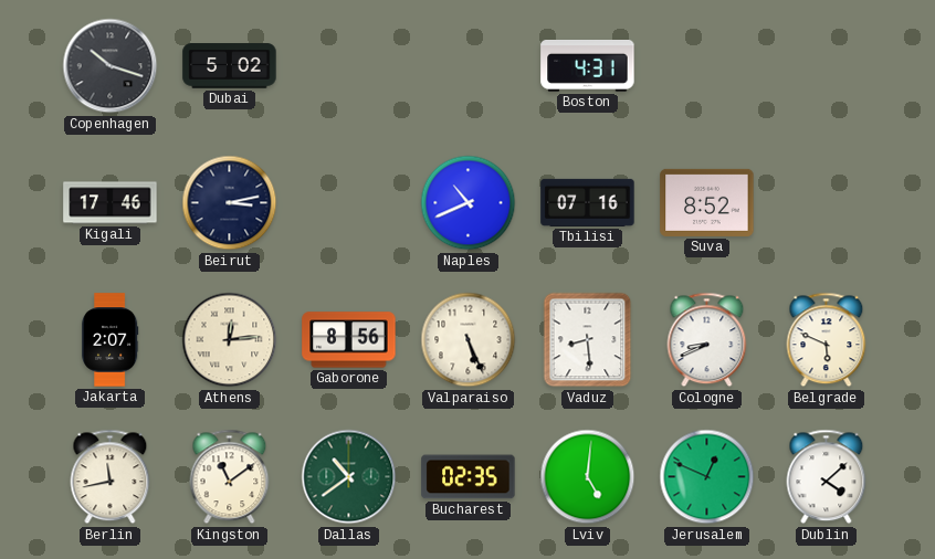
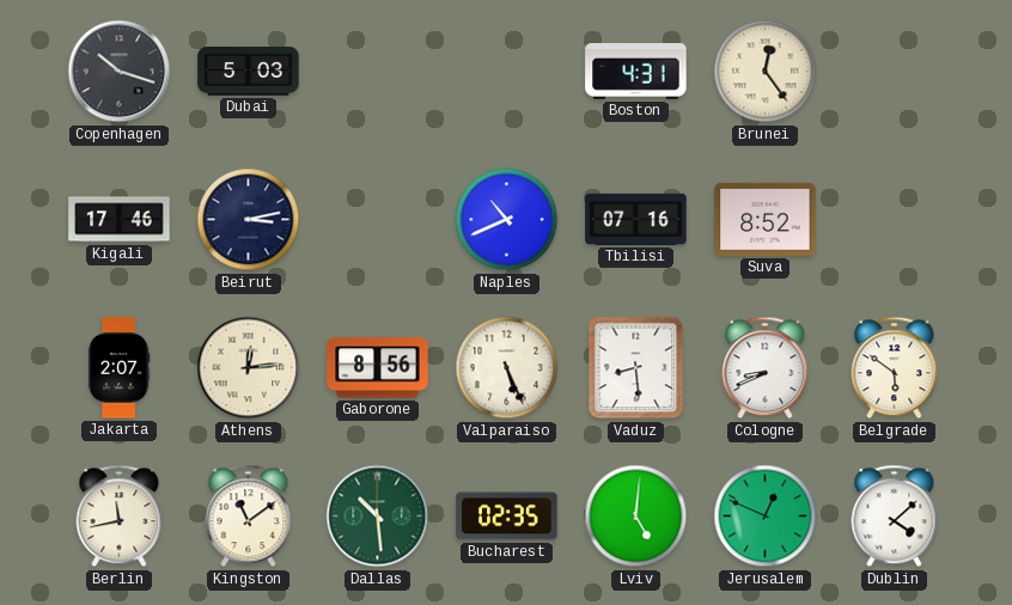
Dubai: 5:02 -> 5:03 (249, 72)
Brunei: none -> 12:24 (766, 72)
Belgrade: 5:49 -> 5:51 (895, 368)
Dallas: 10:39 -> 10:29 (378, 517)
